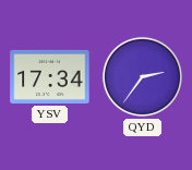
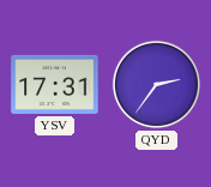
YSV: 17:34 -> 17:31 (55, 84)
